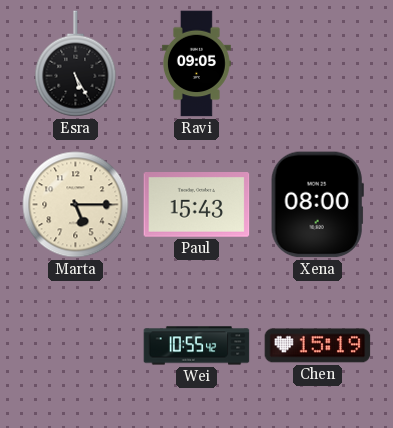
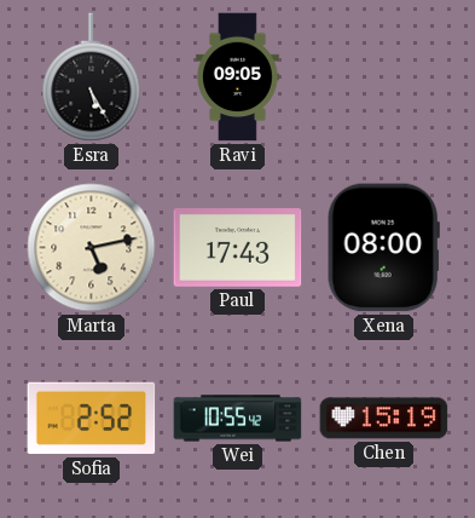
Marta: 5:15 -> 5:13 (92, 248)
Paul: 15:43 -> 17:43 (238, 248)
Sofia: none -> 2:52 (92, 419)
